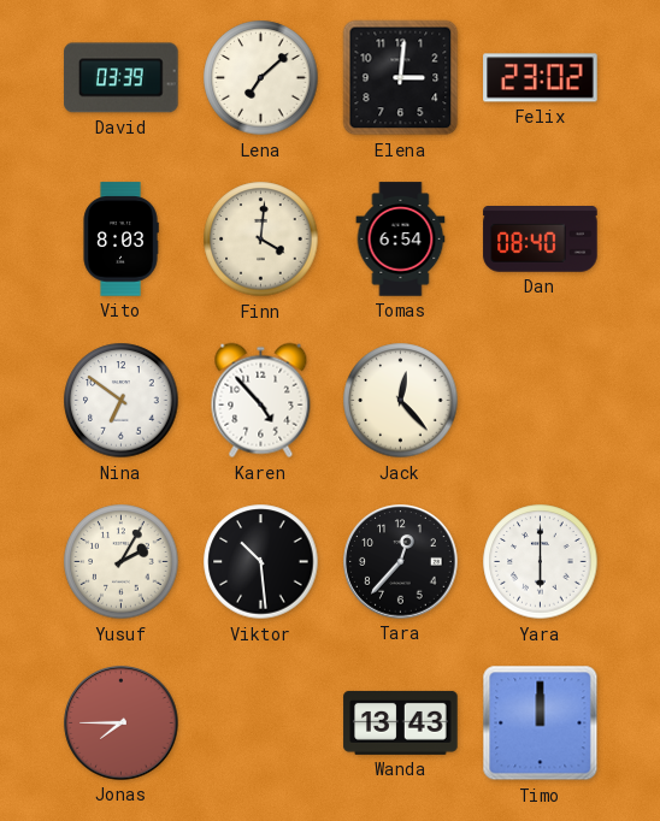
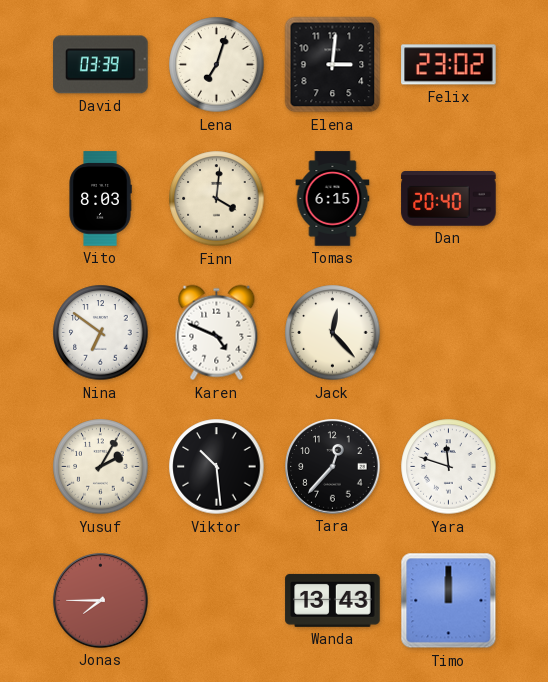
Lena: 7:08 -> 7:03 (217, 65)
Tomas: 6:54 -> 6:15 (333, 199)
Dan: 08:40 -> 20:40 (449, 199)
Karen: 4:53 -> 4:49 (217, 333)
Yara: 6:00 -> 11:48 (449, 467)
